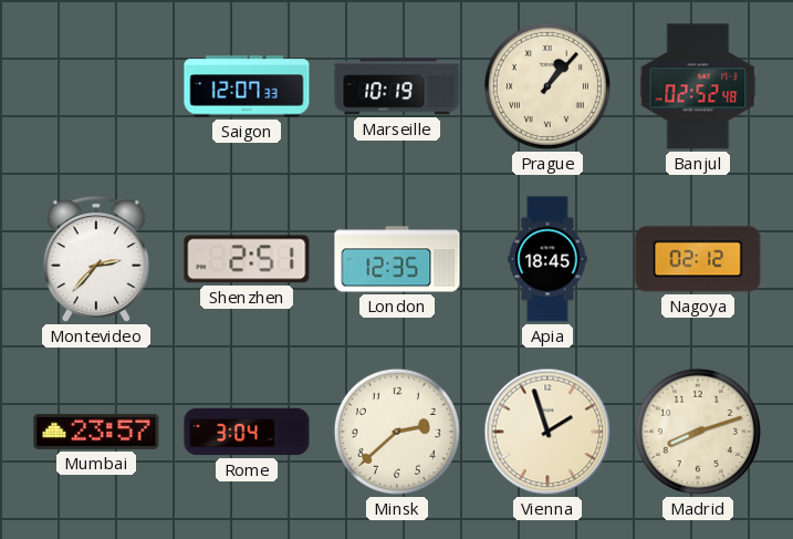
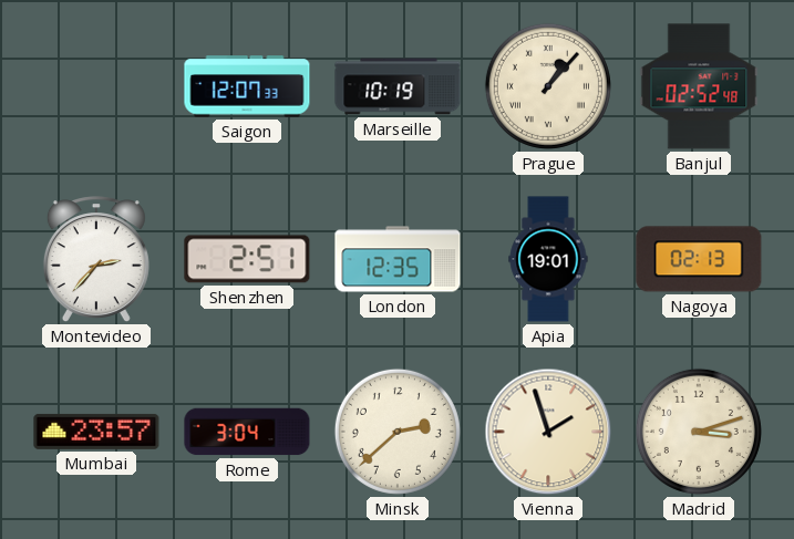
Apia: 18:45 -> 19:01 (548, 259)
Nagoya: 02:12 -> 02:13 (699, 259)
Madrid: 8:12 -> 3:12 (699, 432)
